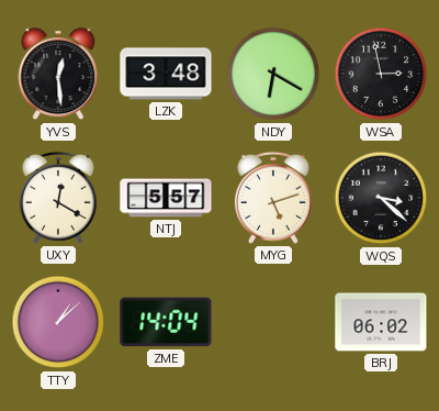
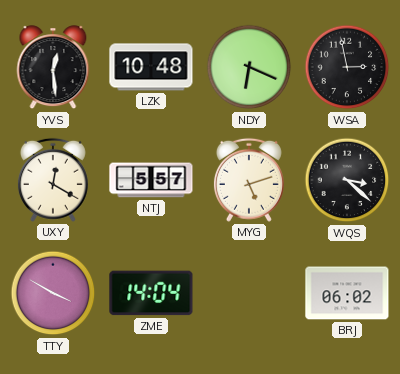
LZK: 3:48 -> 10:48 (151, 67)
NDY: 6:20 -> 6:19 (249, 67)
TTY: 1:08 -> 3:50 (53, 293)
